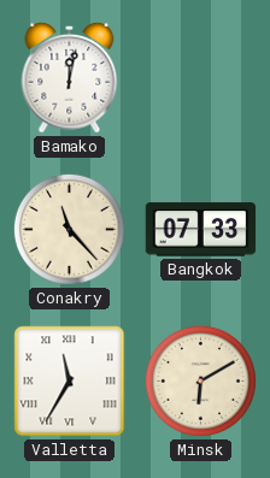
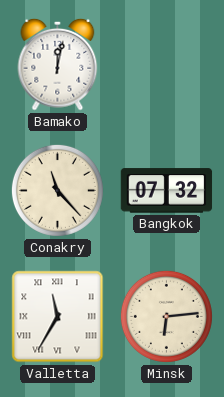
Bangkok: 07:33 -> 07:32 (167, 191)
Minsk: 6:10 -> 6:14 (166, 316)
